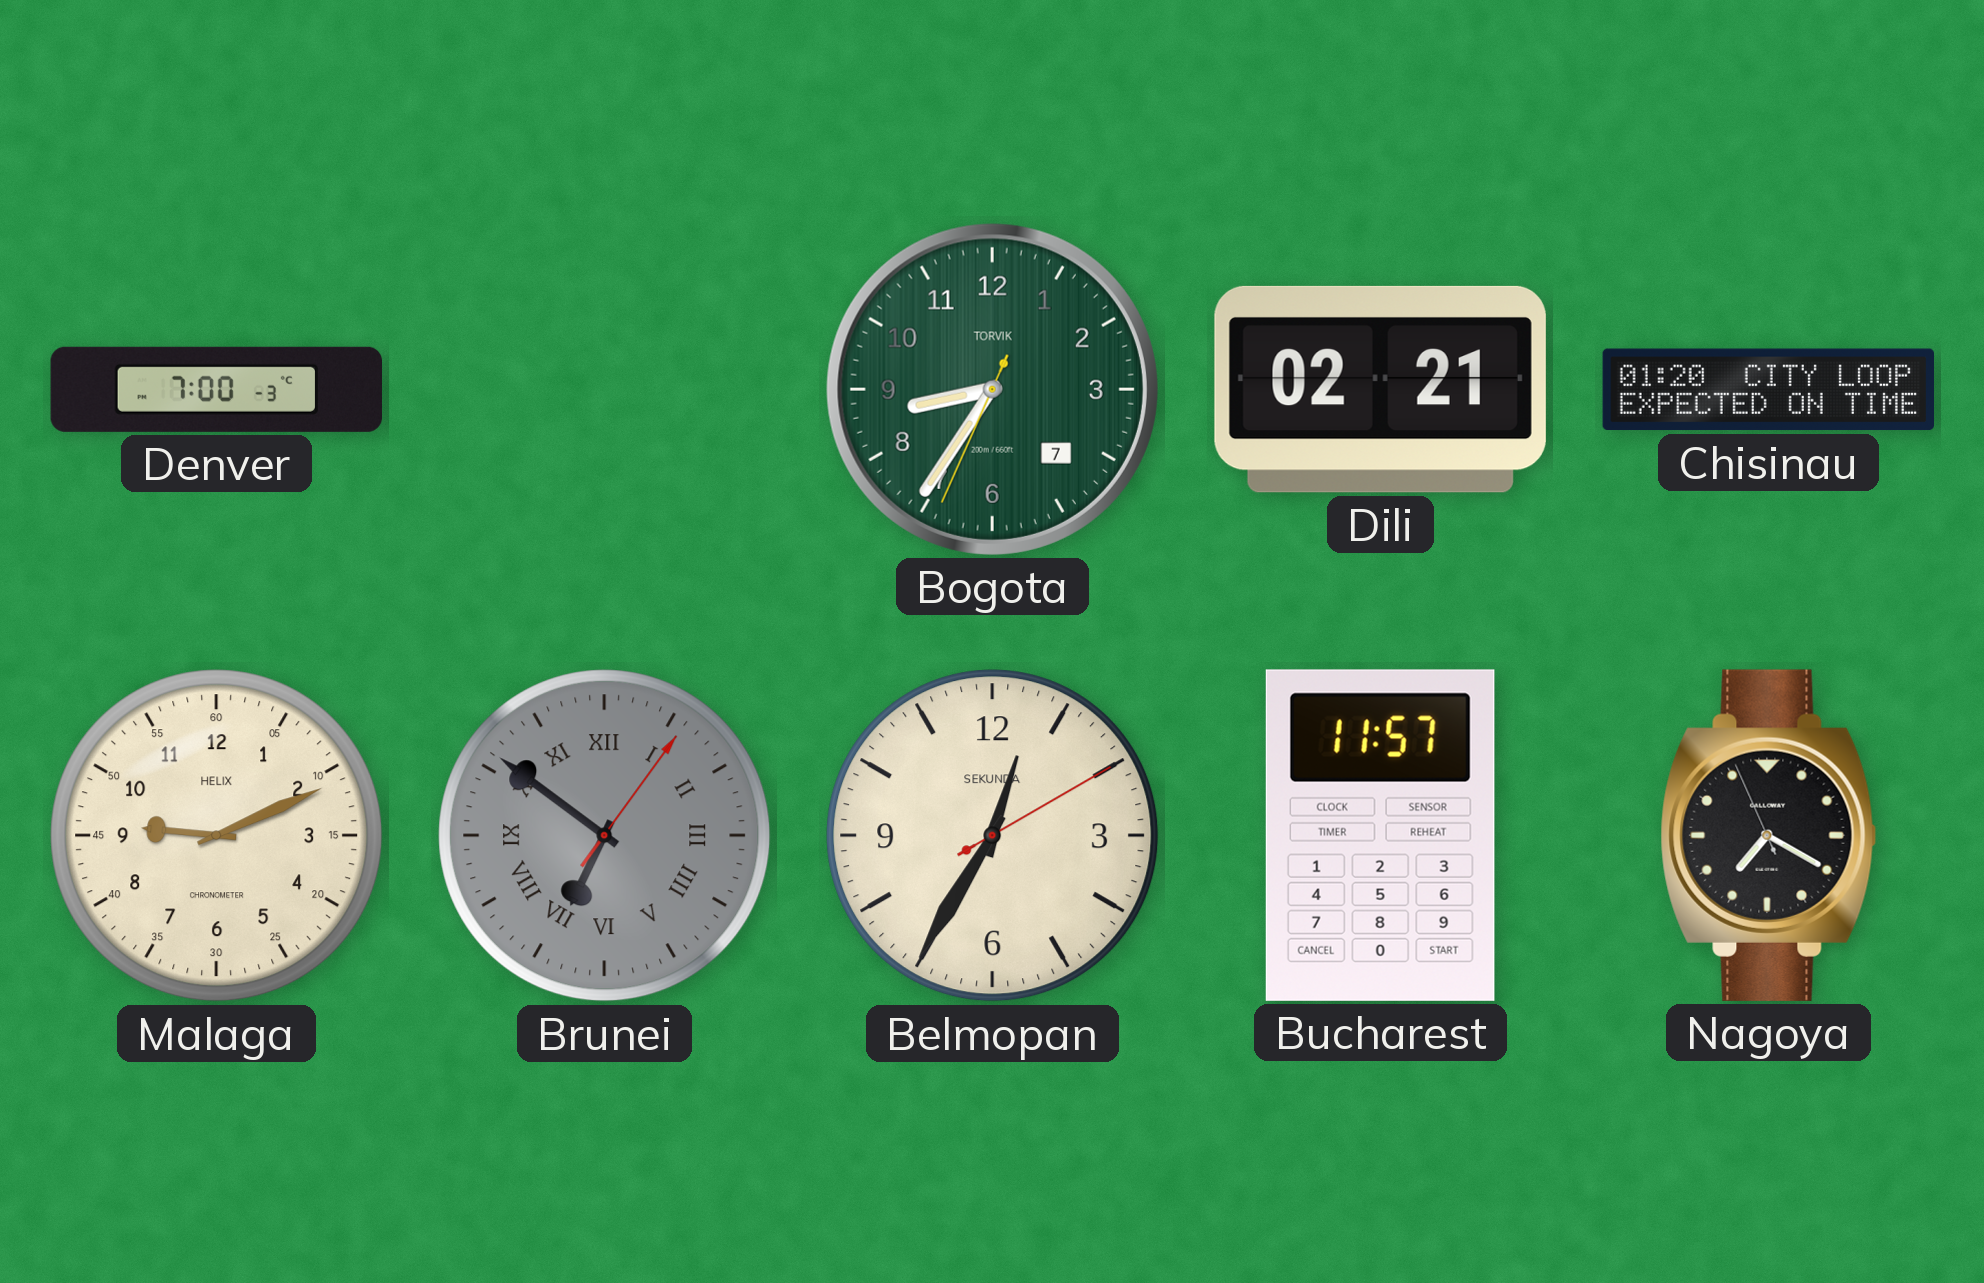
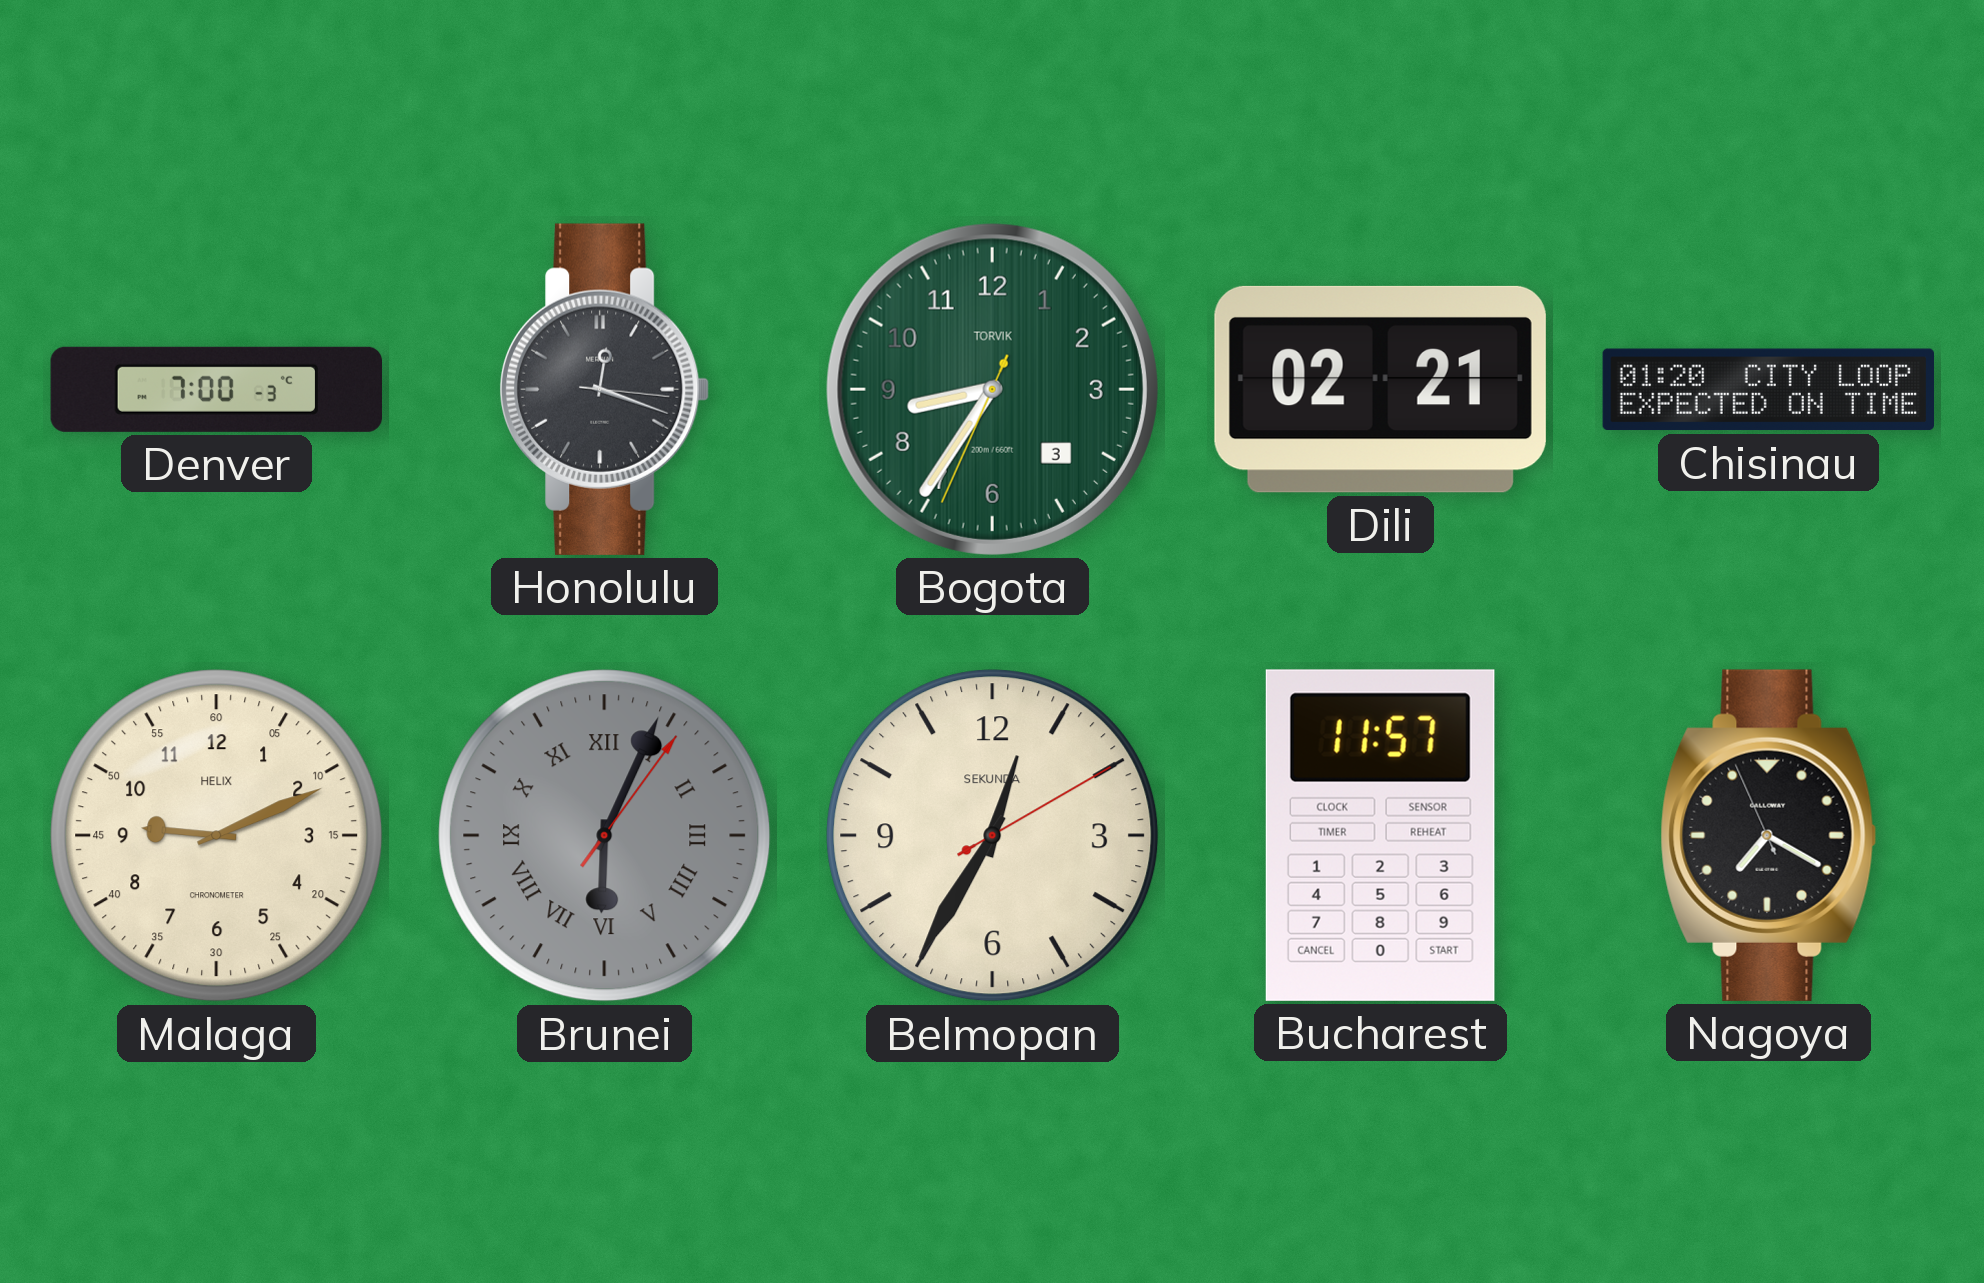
Honolulu: none -> 12:18 (605, 389)
Bogota date: 7 -> 3 (992, 389)
Brunei: 6:51 -> 6:04 (605, 836)
